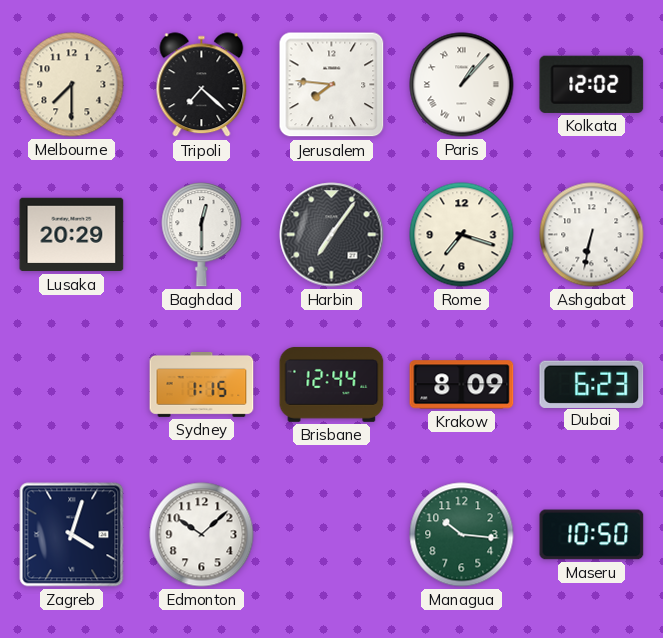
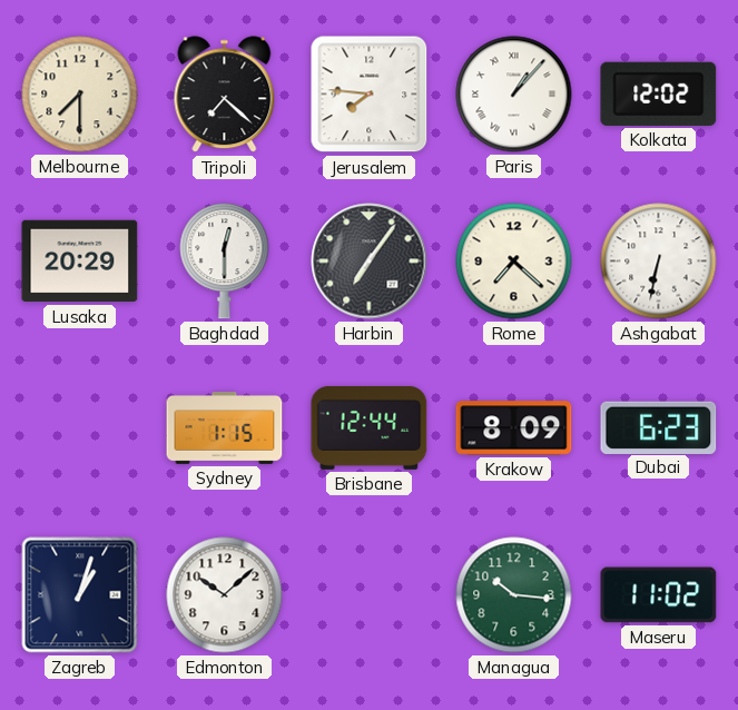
Rome: 7:18 -> 7:22 (514, 262)
Zagreb: 4:03 -> 1:03 (80, 595)
Maseru: 10:50 -> 11:02 (659, 595)
